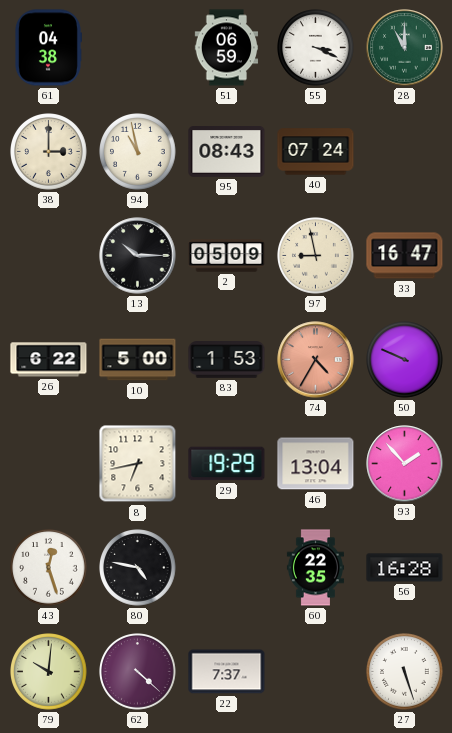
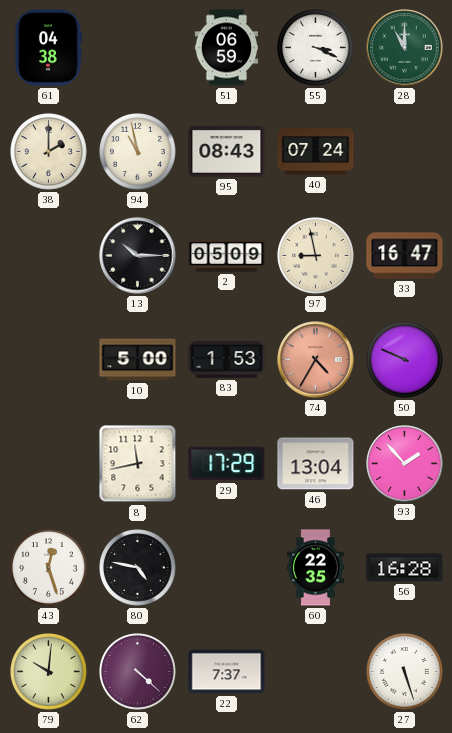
38: 3:00 -> 2:00 (49, 152)
26: 6:22 -> none (49, 360)
8: 6:43 -> 11:43 (138, 464)
29: 19:29 -> 17:29 (227, 464)
